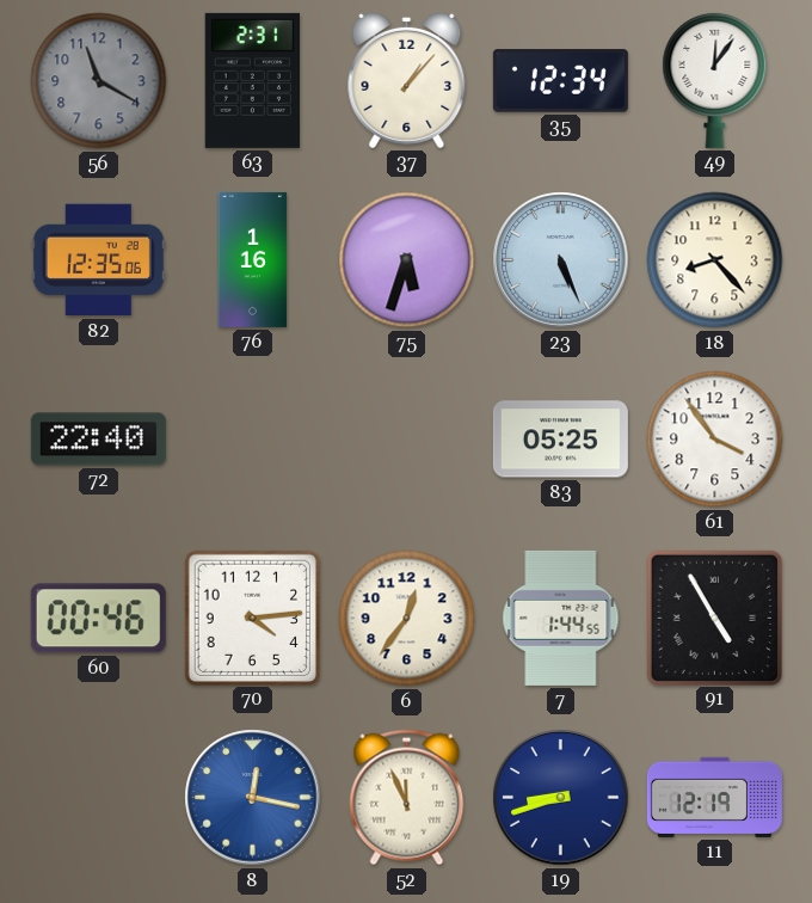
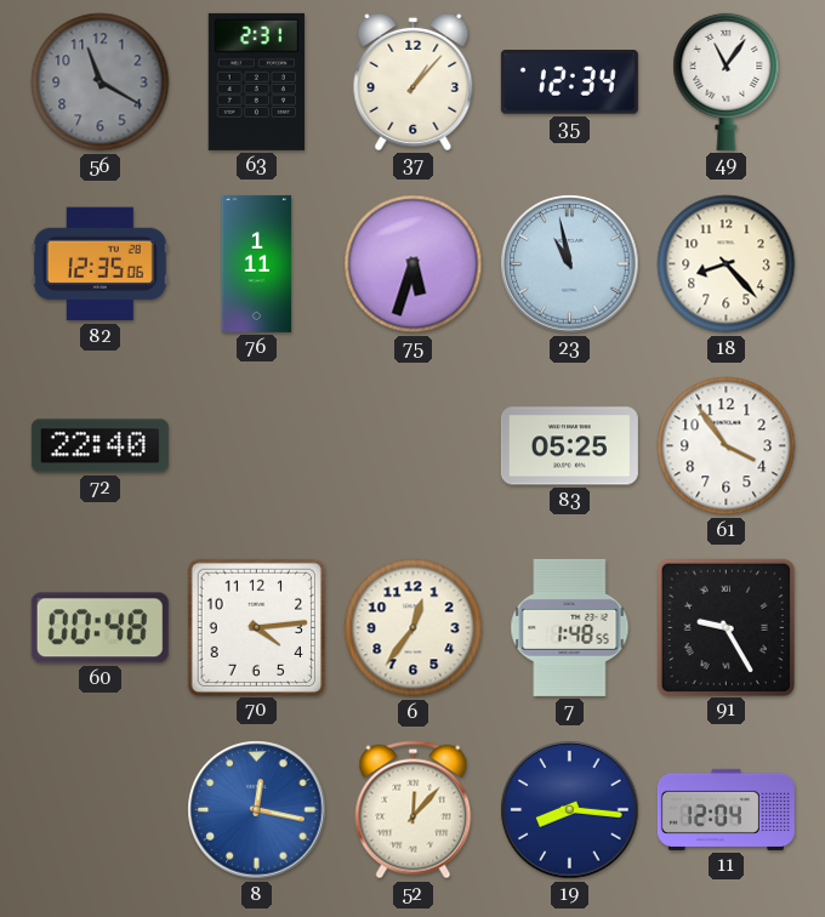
49: 12:06 -> 11:06 (727, 81)
76: 1:16 -> 1:11 (257, 263)
23: 5:26 -> 10:58 (570, 264)
60: 00:46 -> 00:48 (99, 628)
7: 1:44 -> 1:48 (570, 627)
91: 4:55 -> 9:25 (726, 627)
52: 11:56 -> 12:07 (414, 810)
19: 8:42 -> 8:16 (570, 810)
11: 12:19 -> 12:04 (726, 809)
